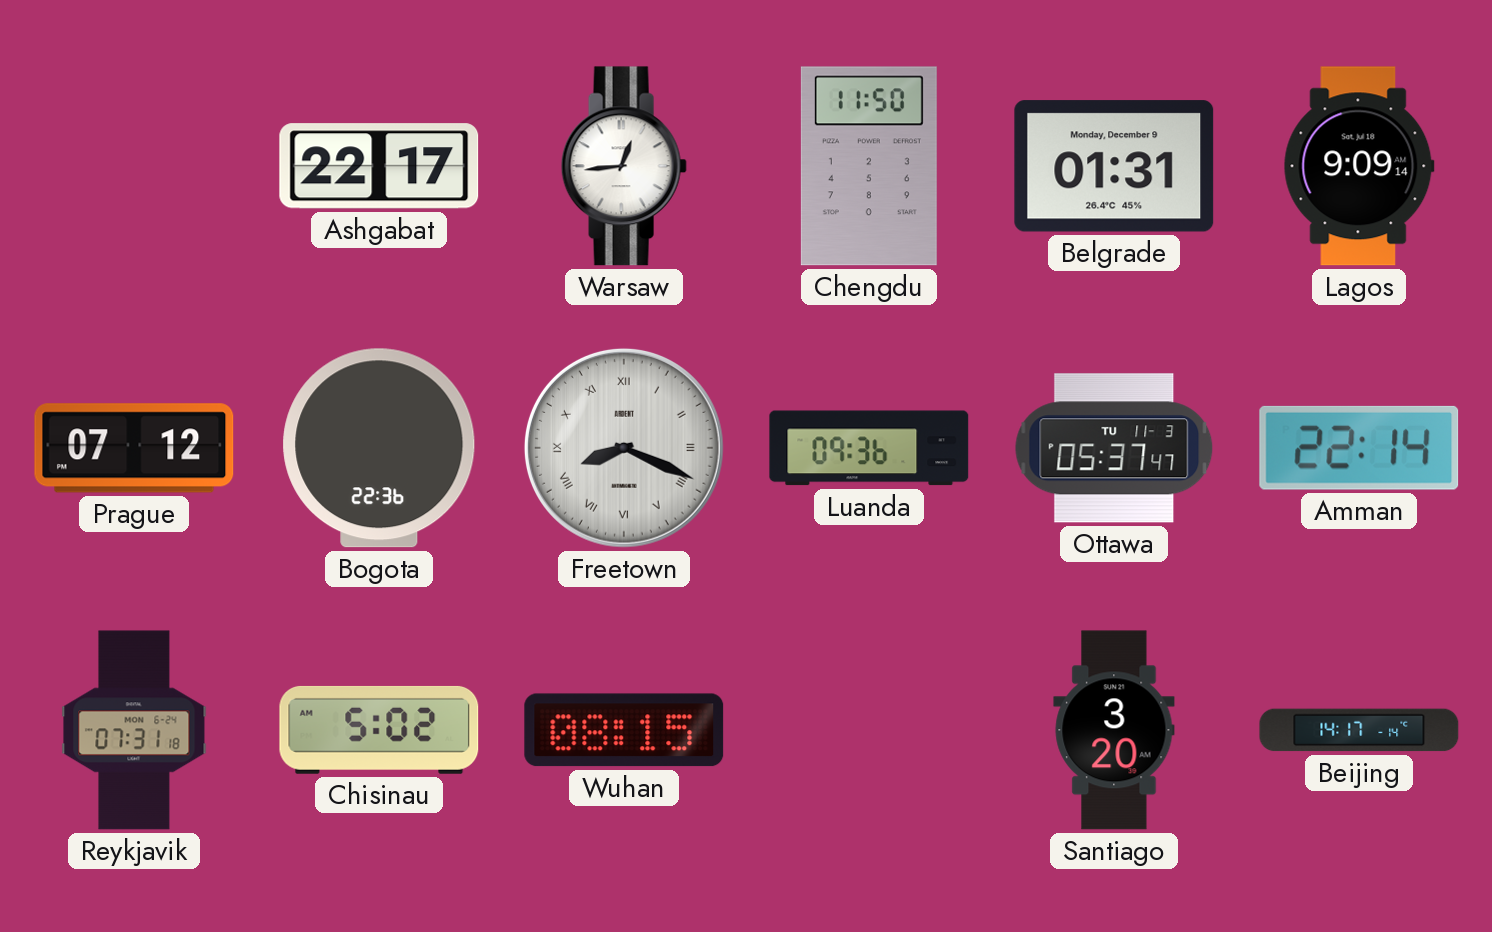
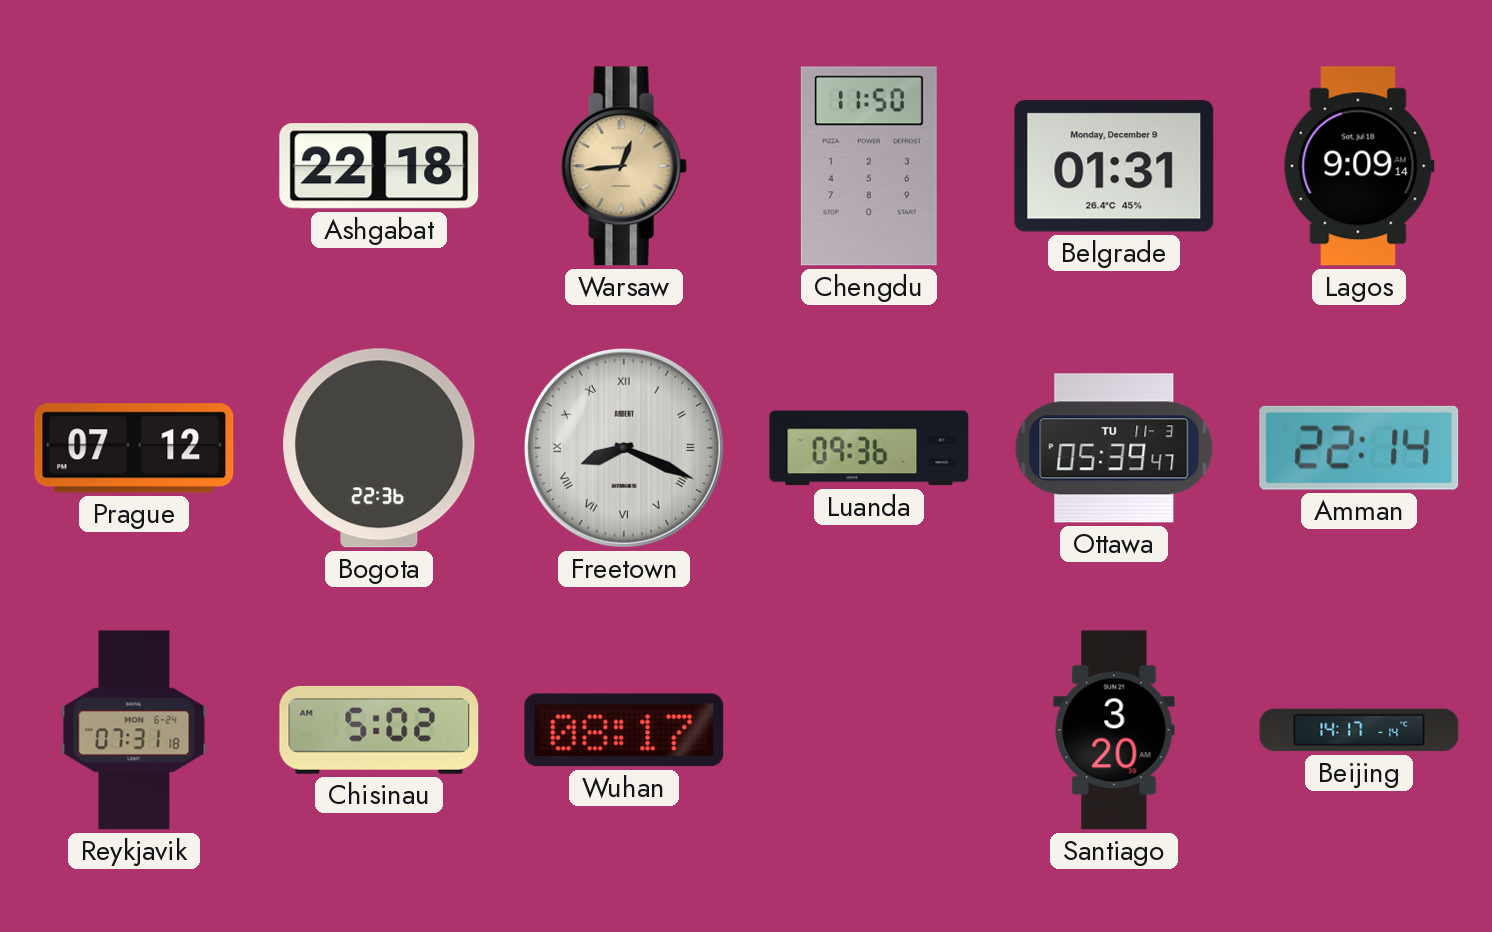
Ashgabat: 22:17 -> 22:18 (379, 166)
Warsaw dial: white -> champagne (624, 166)
Ottawa: 05:37 -> 05:39 (1114, 448)
Wuhan: 08:15 -> 08:17 (624, 730)
